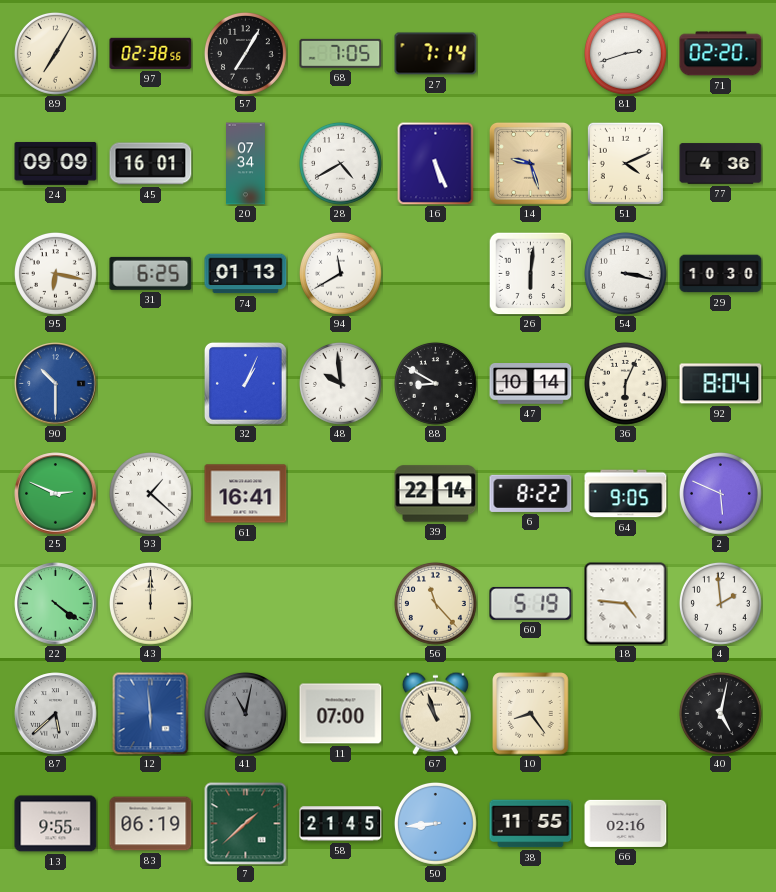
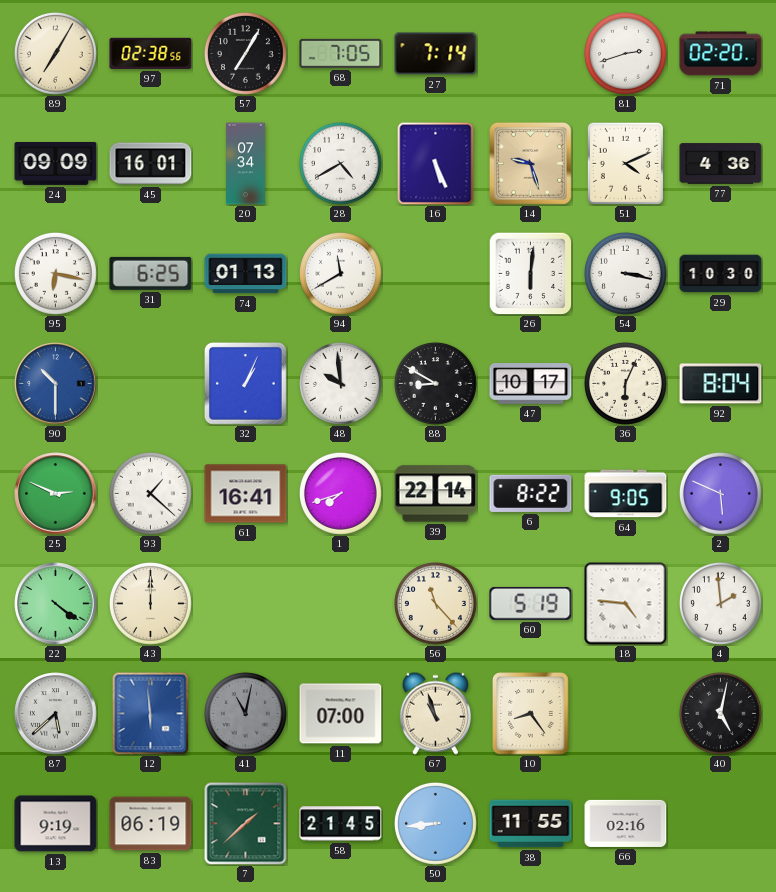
47: 10:14 -> 10:17 (531, 384)
1: none -> 7:42 (340, 493)
13: 9:55 -> 9:19 (56, 824)
